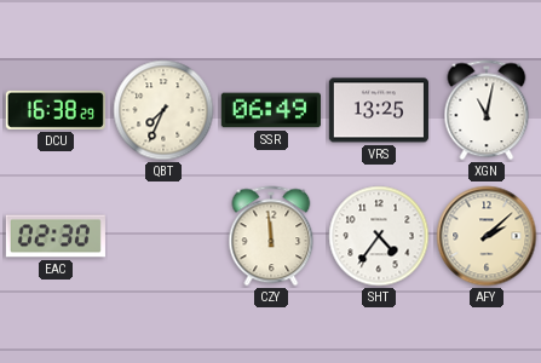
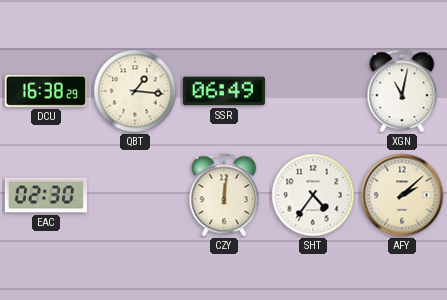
QBT: 7:34 -> 1:16 (135, 91)
VRS: 13:25 -> none (379, 110)
CZY: 11:59 -> 12:01 (224, 195)
